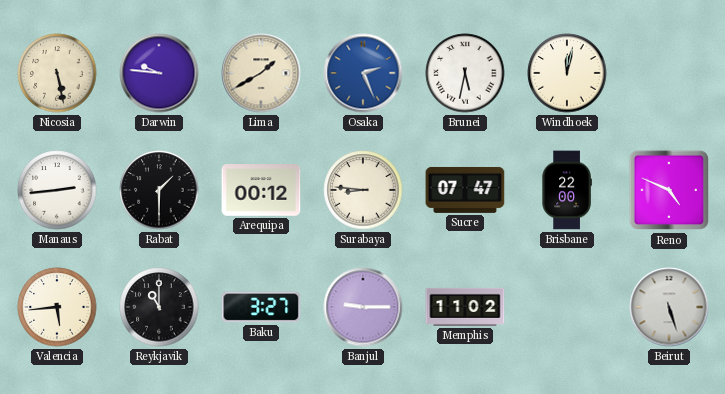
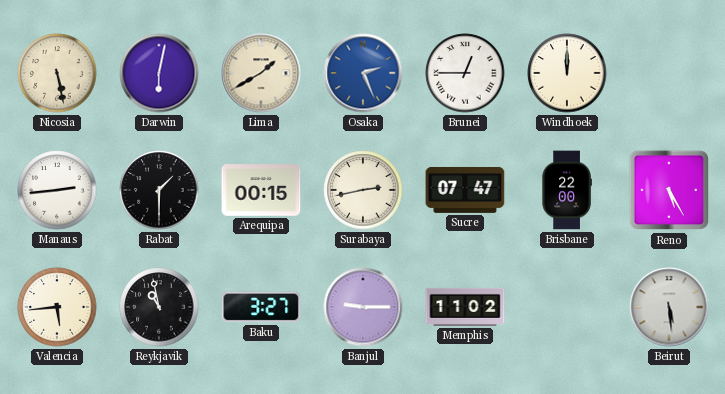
Darwin: 9:46 -> 6:02 (159, 73)
Brunei: 5:32 -> 12:45 (465, 73)
Windhoek: 12:02 -> 12:00 (567, 73)
Arequipa: 00:12 -> 00:15 (261, 190)
Surabaya: 8:46 -> 2:43 (363, 190)
Reno: 4:49 -> 5:25 (669, 190)
Reykjavik: 11:00 -> 10:58 (159, 307)
Beirut: 5:27 -> 5:29 (669, 307)
